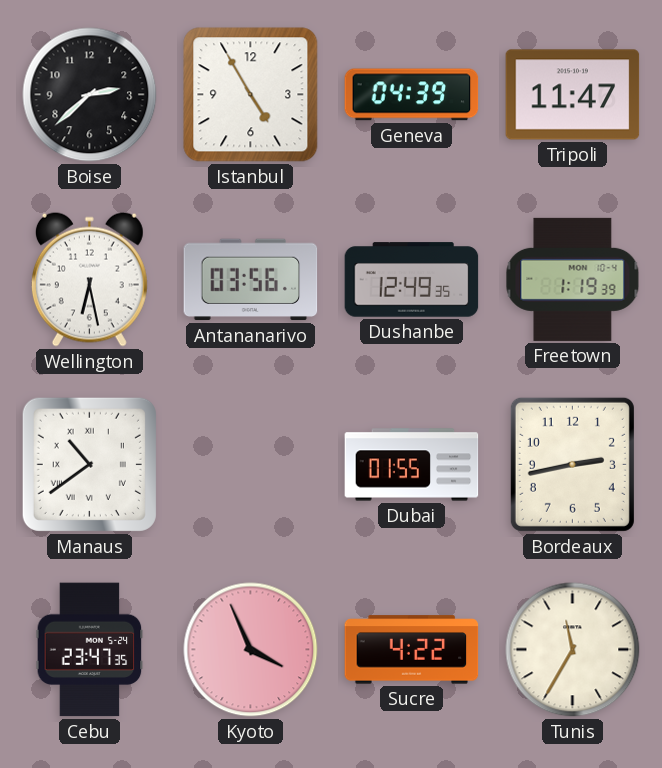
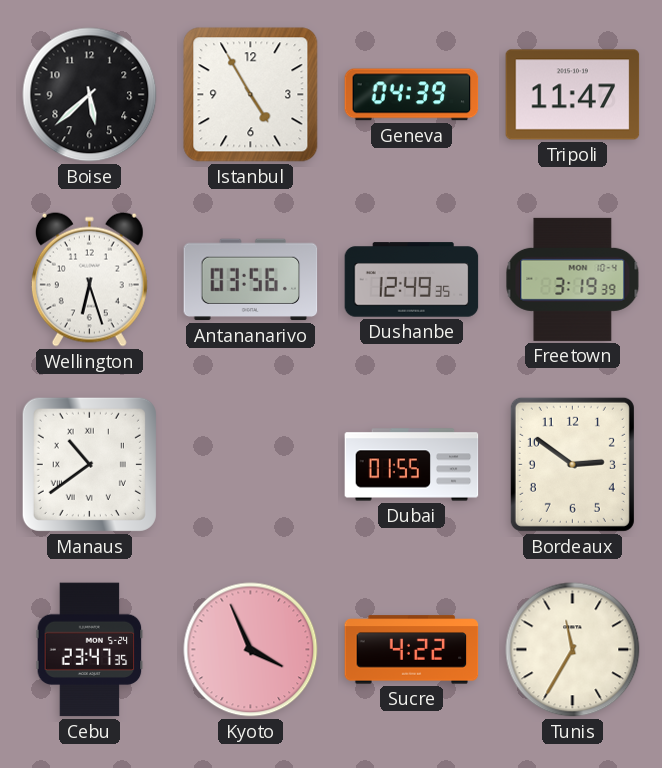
Boise: 2:38 -> 5:38 (90, 95)
Wellington: 6:28 -> 6:27 (89, 279)
Freetown: 1:19 -> 3:19 (573, 279)
Bordeaux: 2:43 -> 2:51 (572, 464)
